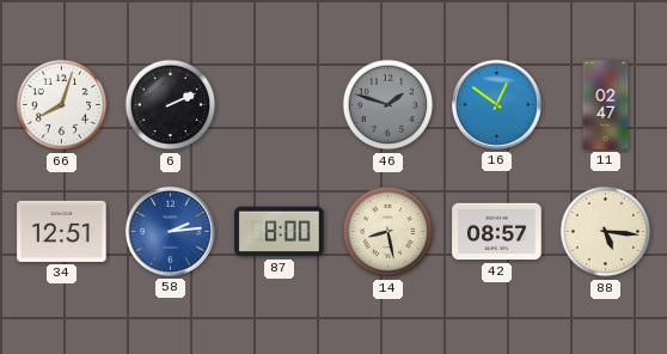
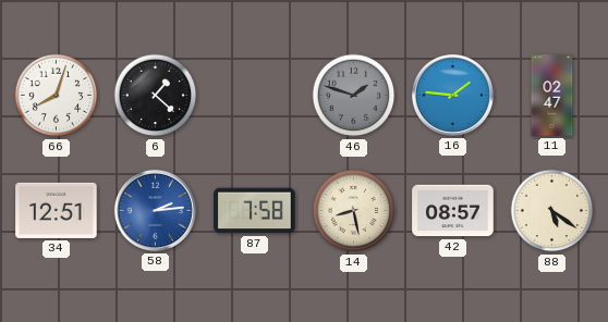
6: 2:11 -> 1:22 (156, 96)
16: 12:51 -> 1:46 (452, 95)
87: 8:00 -> 7:58 (255, 211)
88: 5:16 -> 5:21 (552, 211)
